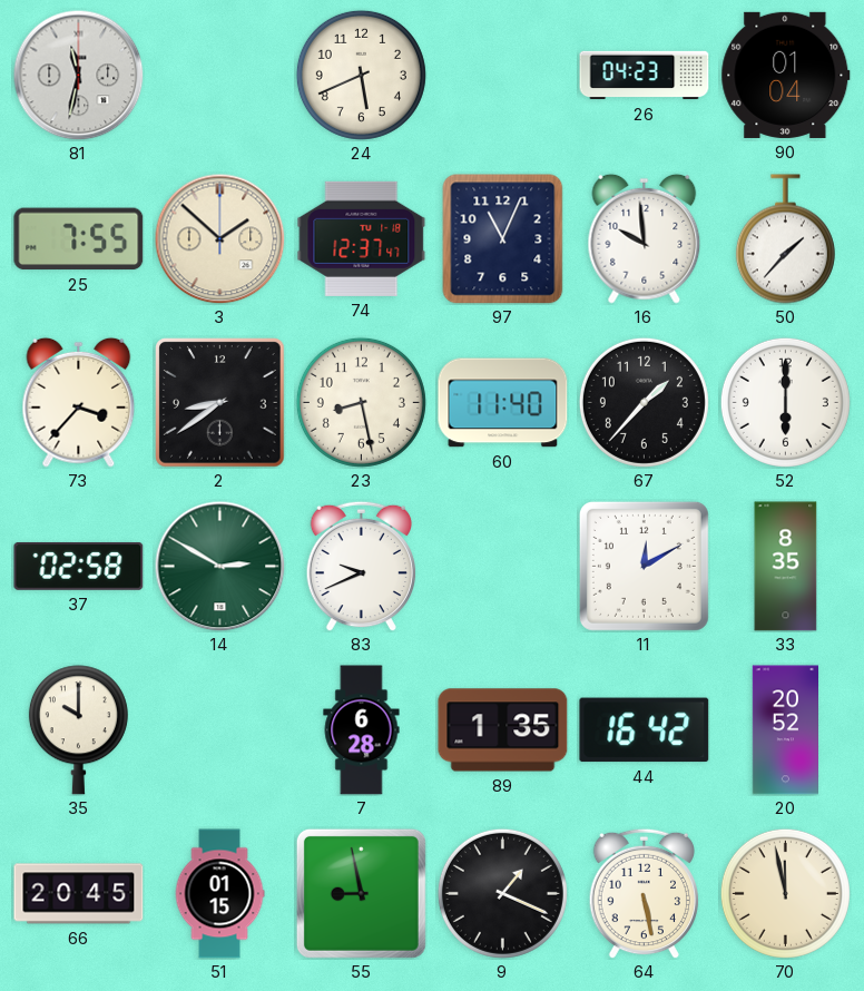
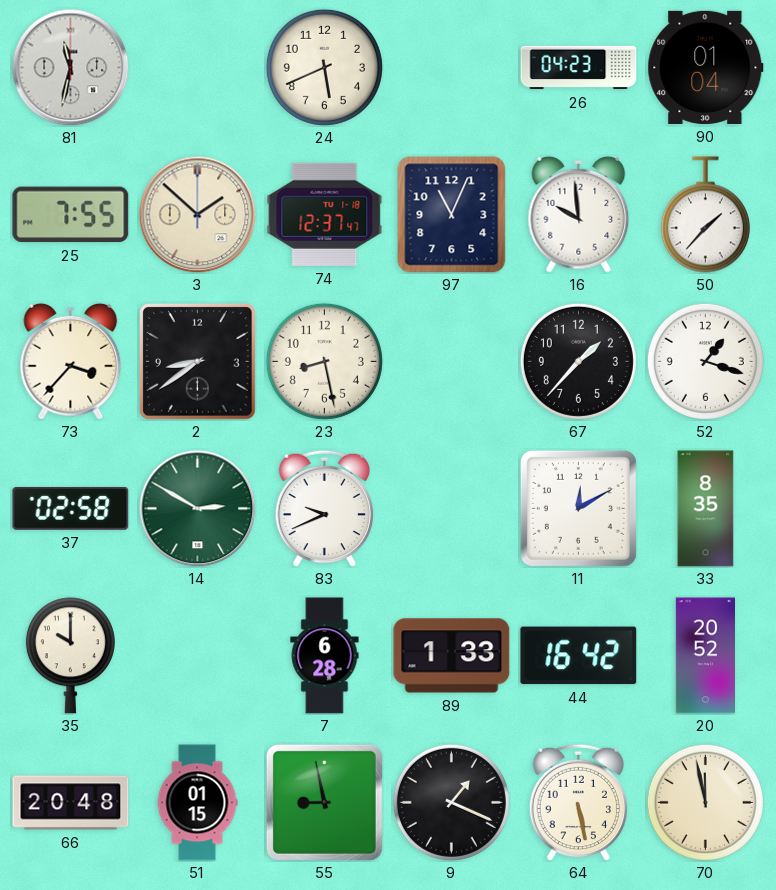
60: 11:40 -> none (503, 403)
52: 6:00 -> 1:18 (705, 361)
89: 1:35 -> 1:33 (452, 656)
66: 20:45 -> 20:48 (71, 803)
